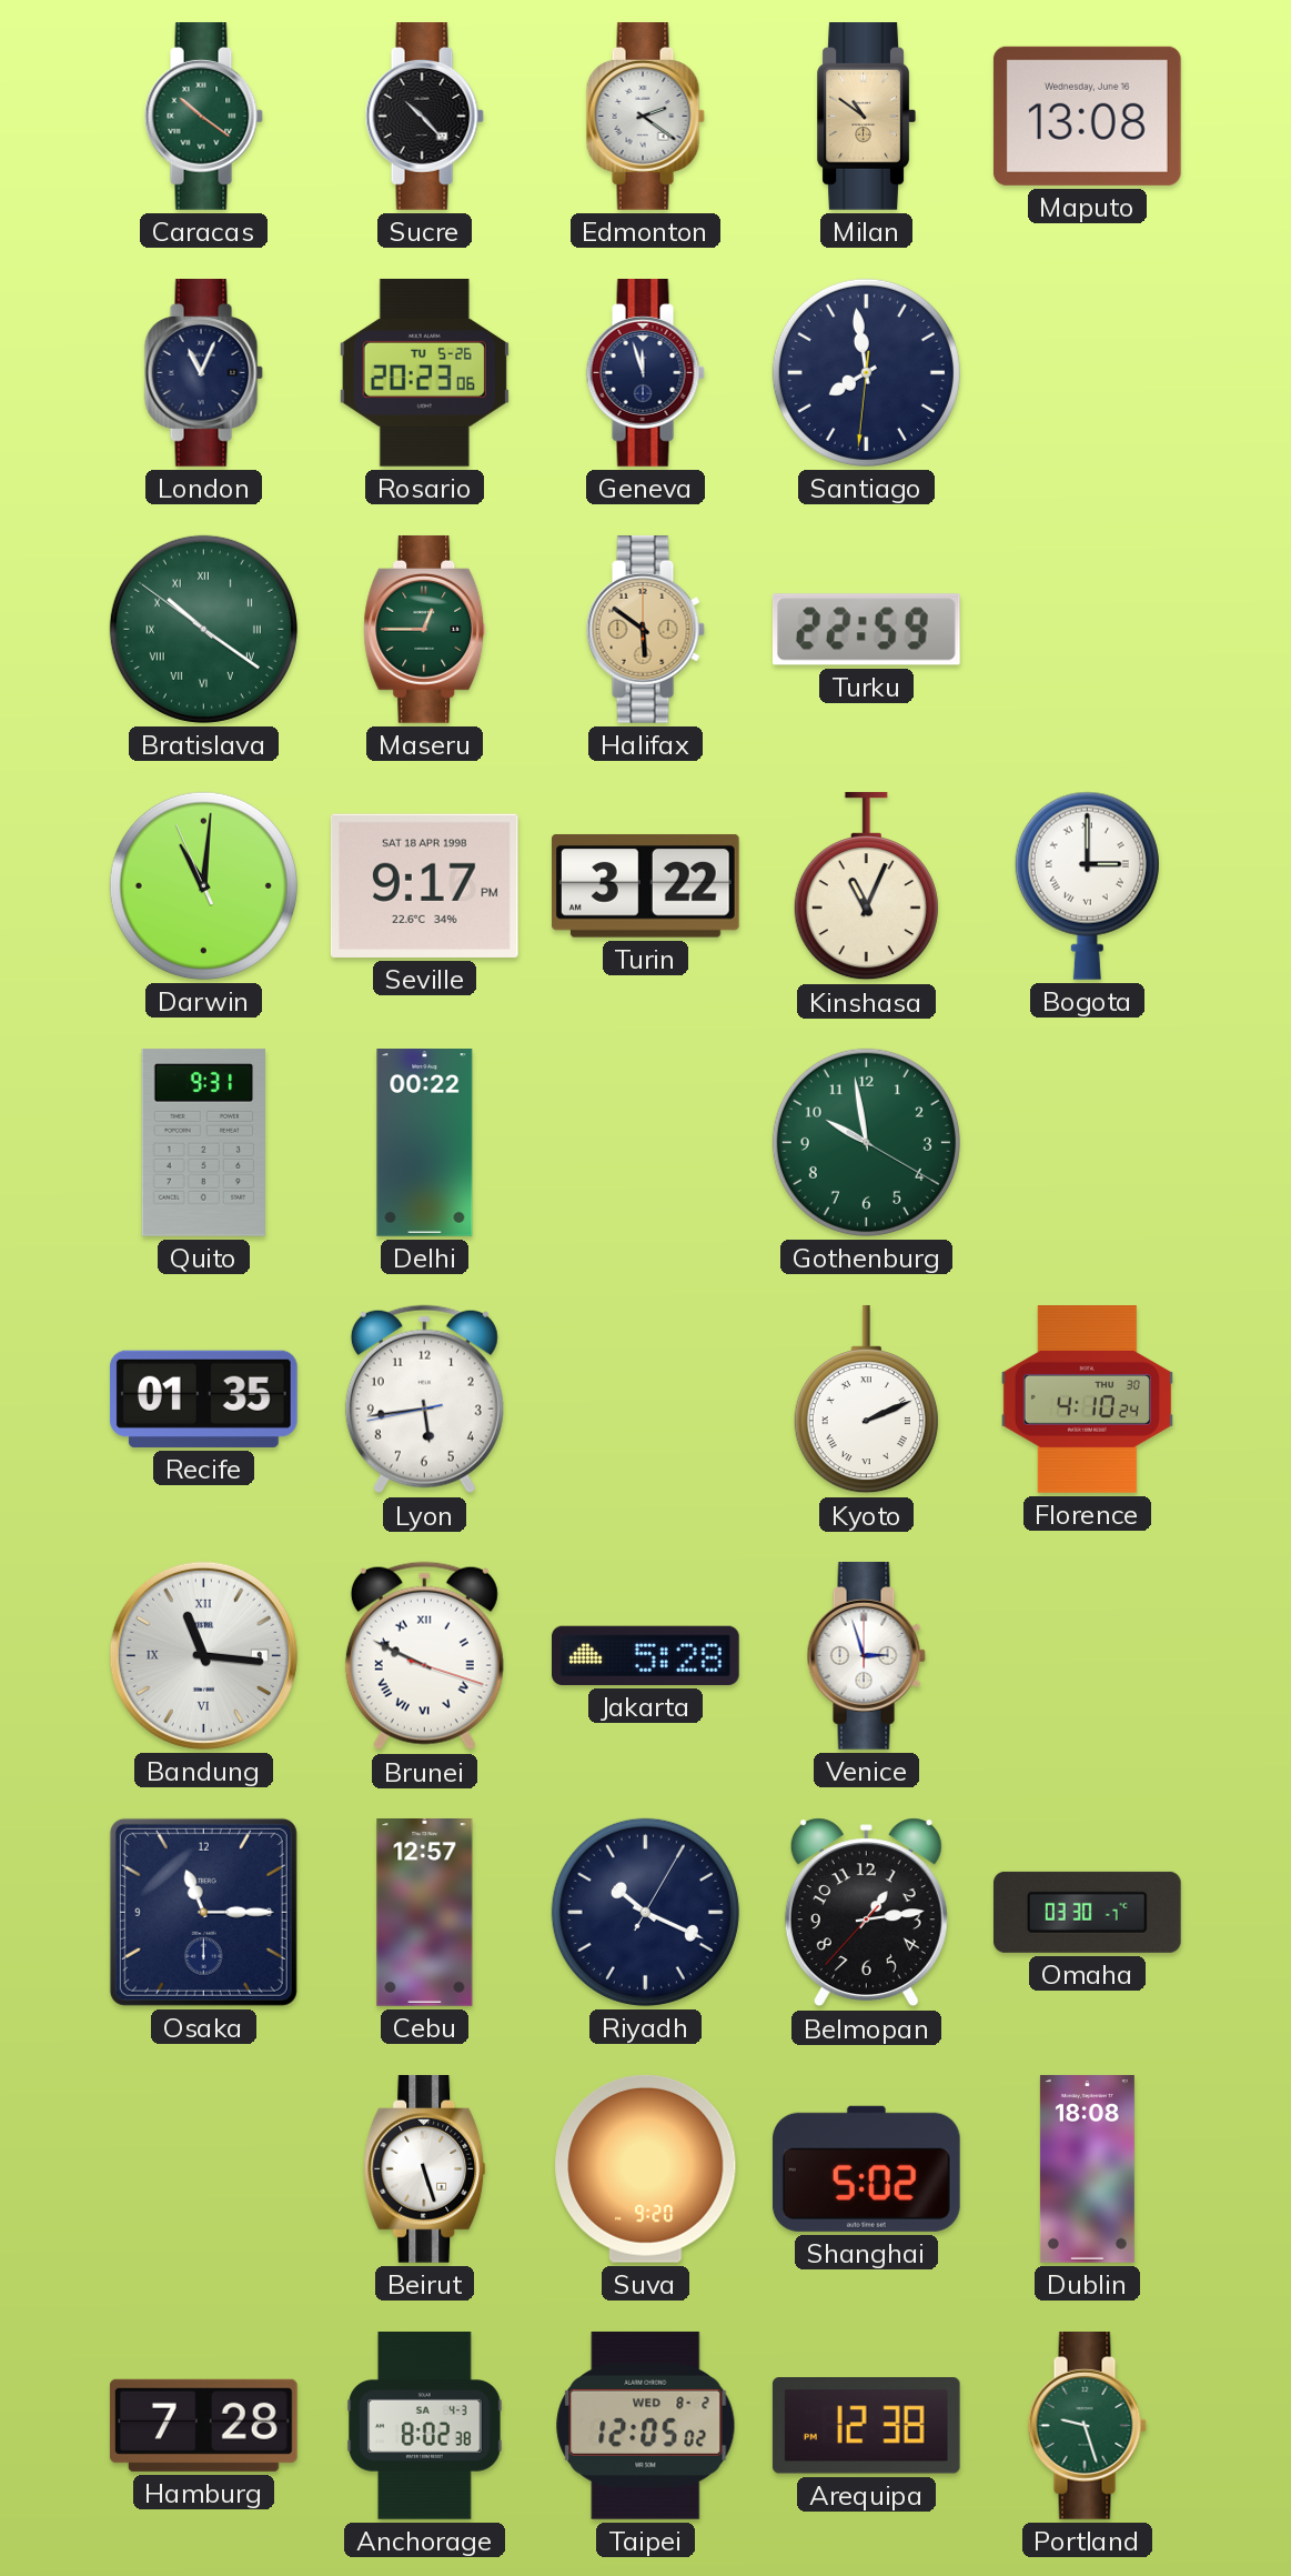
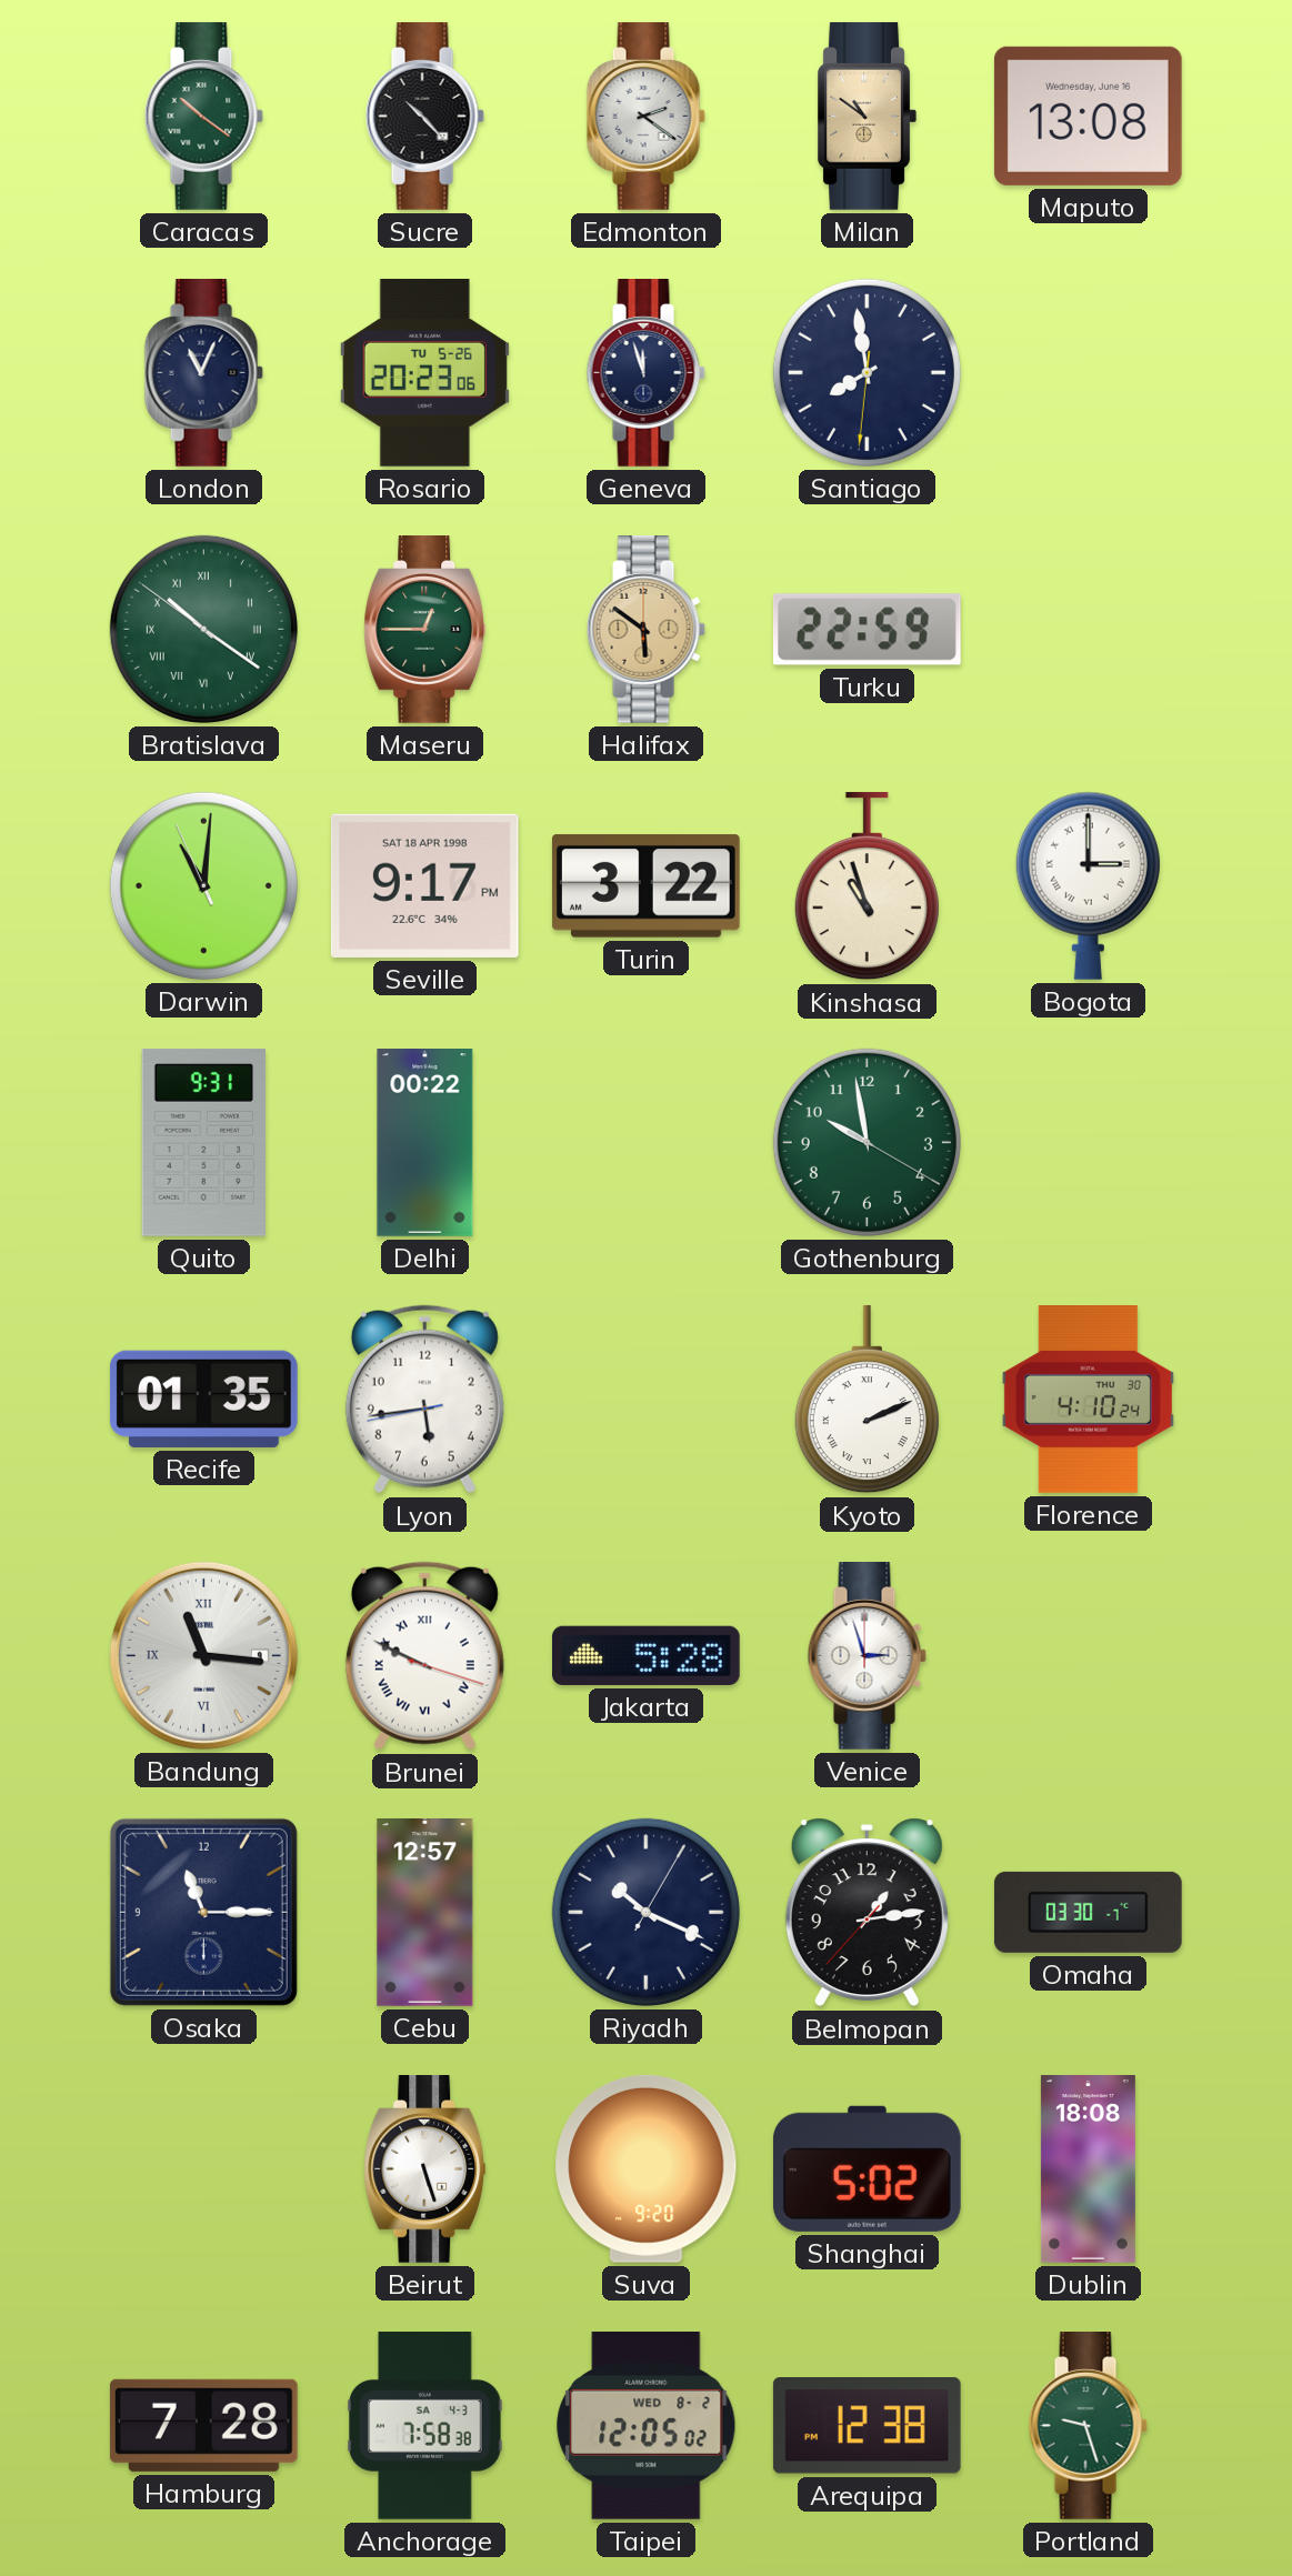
Kinshasa: 11:04 -> 10:57 (867, 886)
Anchorage: 8:02 -> 7:58 (425, 2426)
